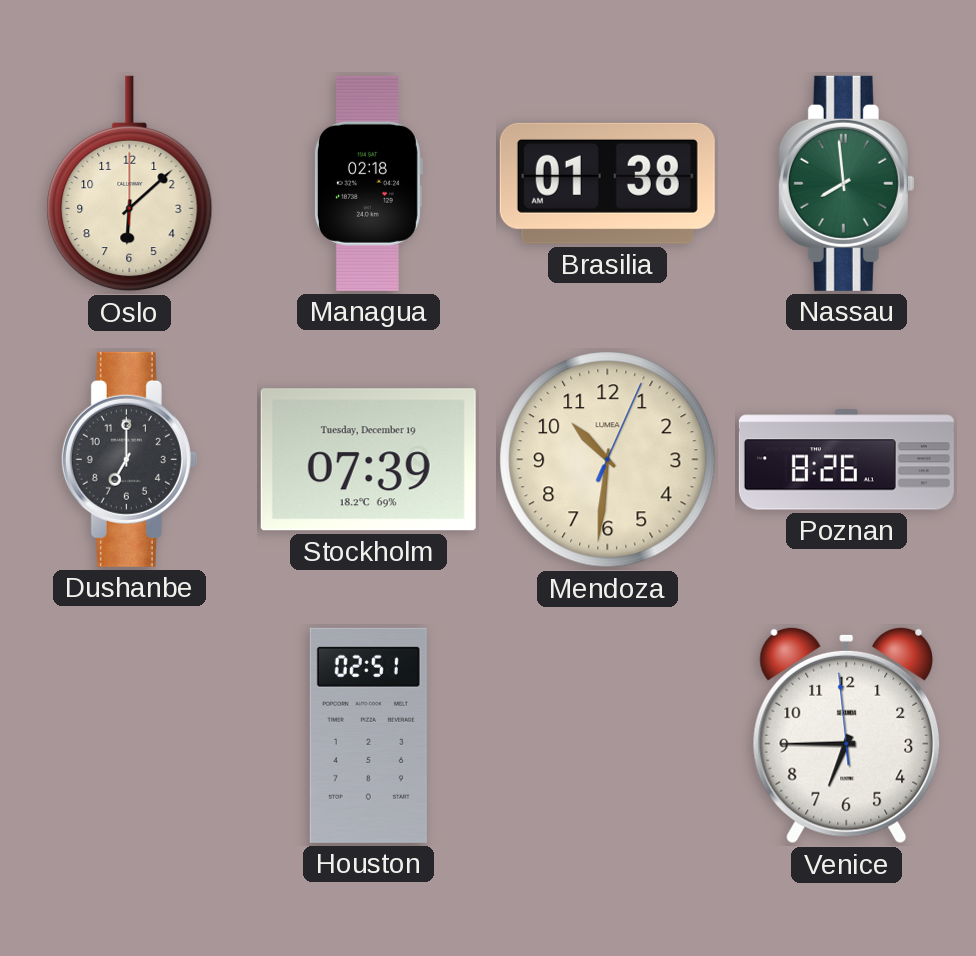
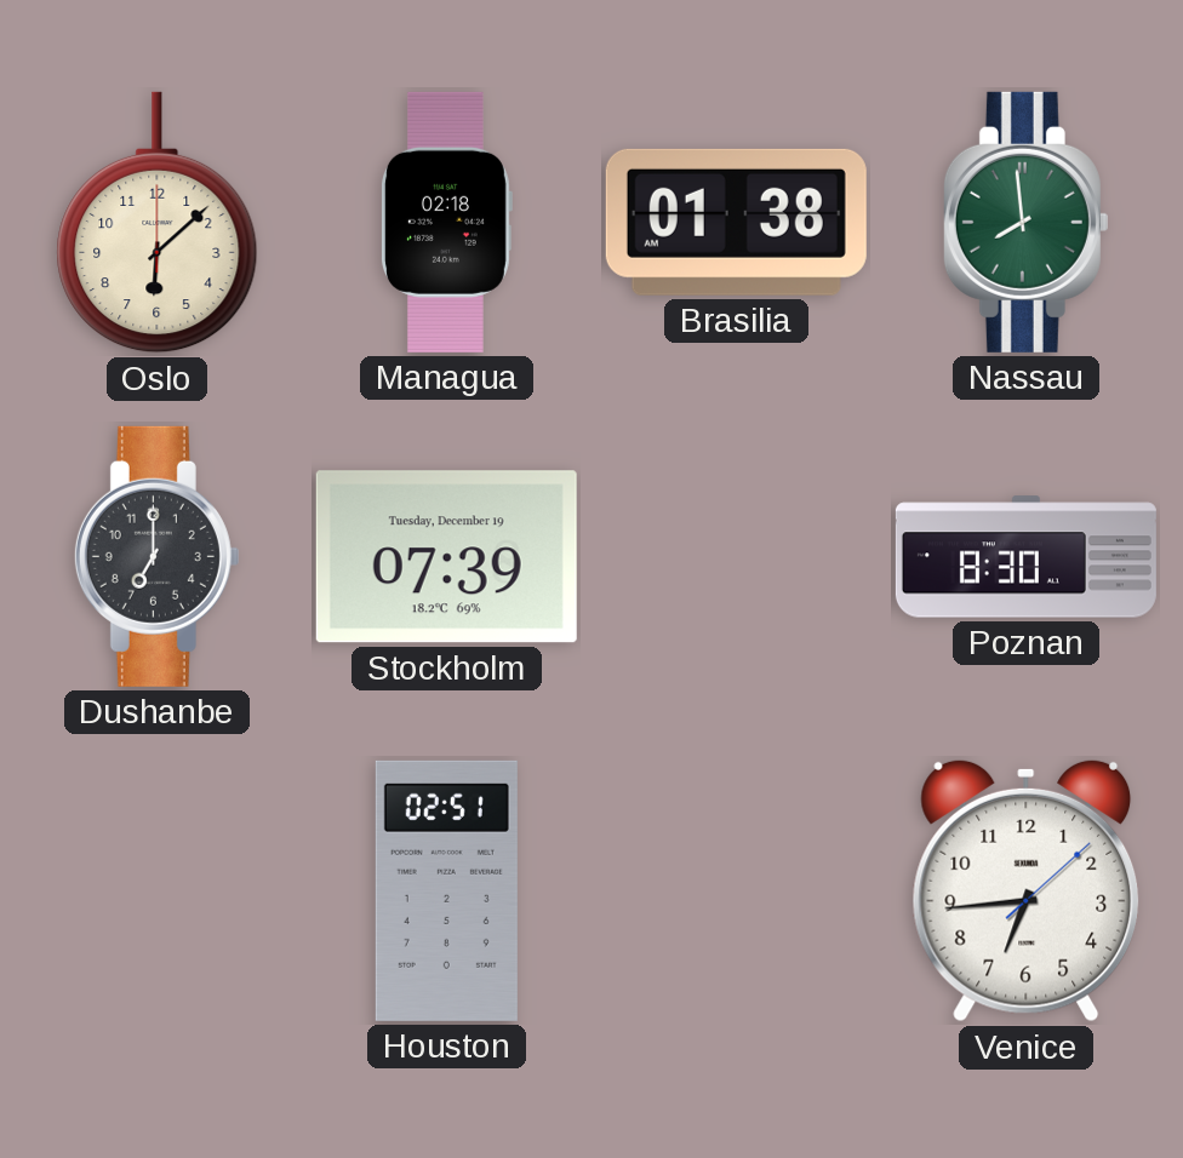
Mendoza: 10:31 -> none (608, 460)
Poznan: 8:26 -> 8:30 (1025, 557)
Venice: 6:44:59 -> 6:44:08 (1027, 890)
